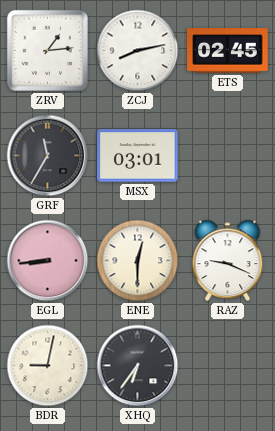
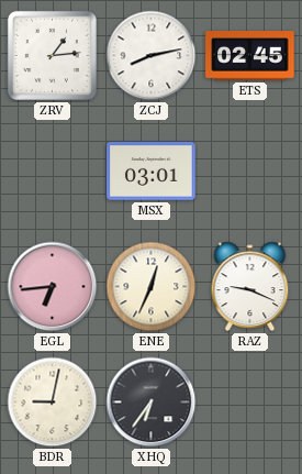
GRF: 11:35 -> none (48, 156)
EGL: 8:44 -> 6:44 (53, 287)
ENE: 12:30 -> 12:34 (152, 287)
